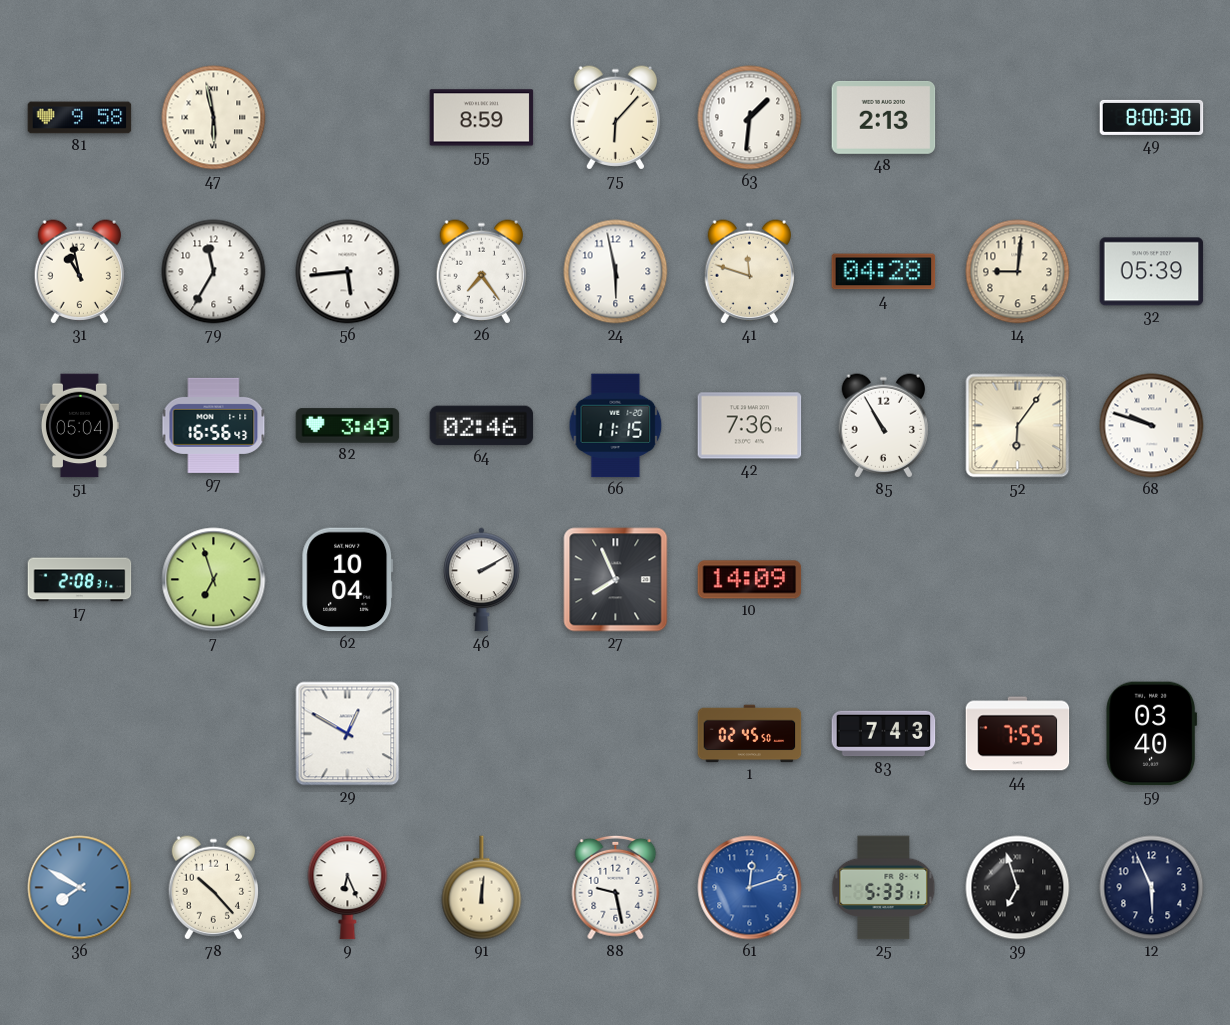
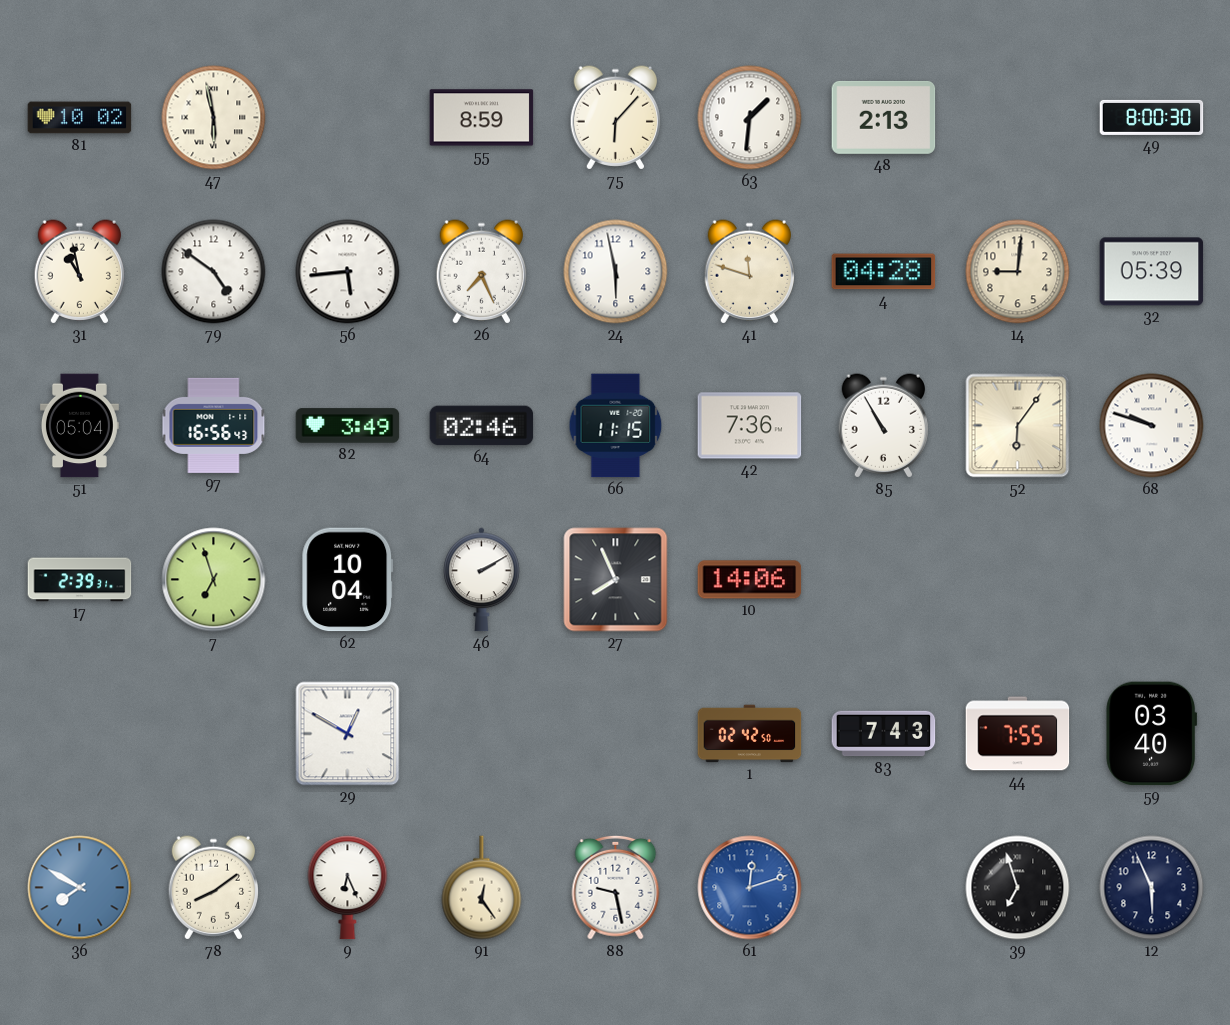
81: 9:58 -> 10:02 (80, 118)
79: 11:35 -> 4:51 (214, 272)
26: 7:24 -> 7:26 (481, 272)
17: 2:08 -> 2:39 (80, 580)
10: 14:09 -> 14:06 (750, 580)
1: 02:45 -> 02:42 (750, 734)
78: 10:23 -> 8:09 (213, 888)
91: 12:01 -> 12:24 (482, 888)
25: 5:33 -> none (884, 888)
